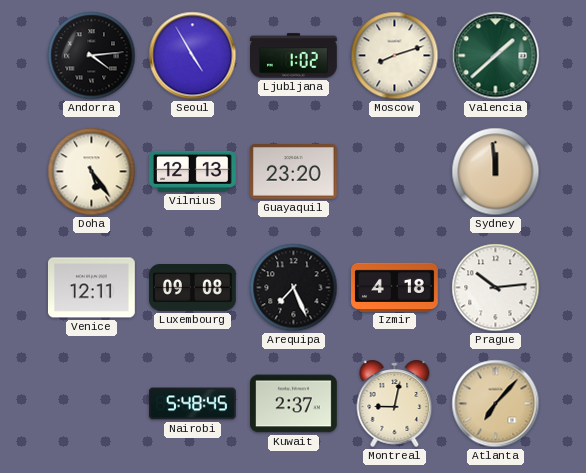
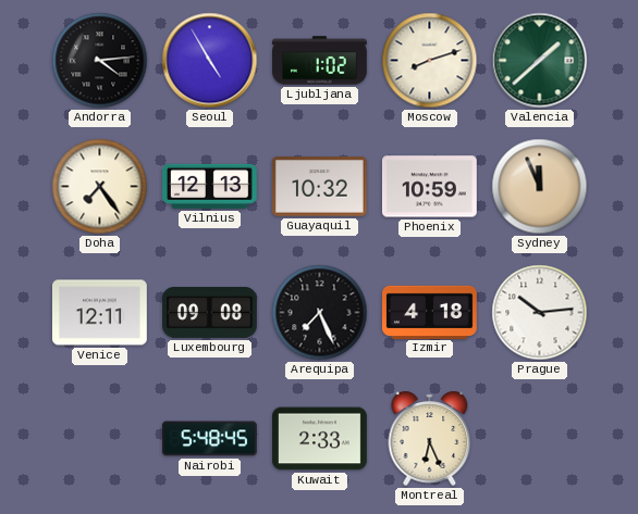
Doha: 5:24 -> 7:24 (100, 187)
Guayaquil: 23:20 -> 10:32 (319, 187)
Phoenix: none -> 10:59 (430, 187)
Sydney: 11:59 -> 11:56 (540, 187)
Kuwait: 2:37 -> 2:33 (320, 439)
Montreal: 9:02 -> 6:26 (430, 438)
Atlanta: 7:07 -> none (496, 404)
